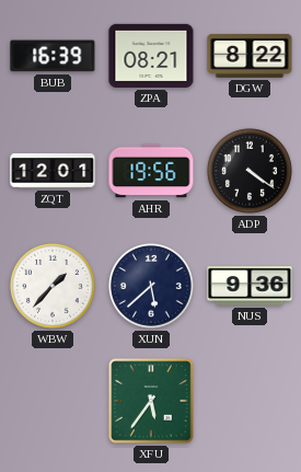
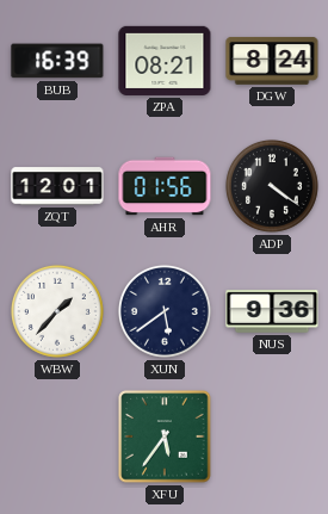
DGW: 8:22 -> 8:24 (272, 61)
AHR: 19:56 -> 01:56 (165, 186)
XUN: 5:38 -> 5:39 (165, 311)
